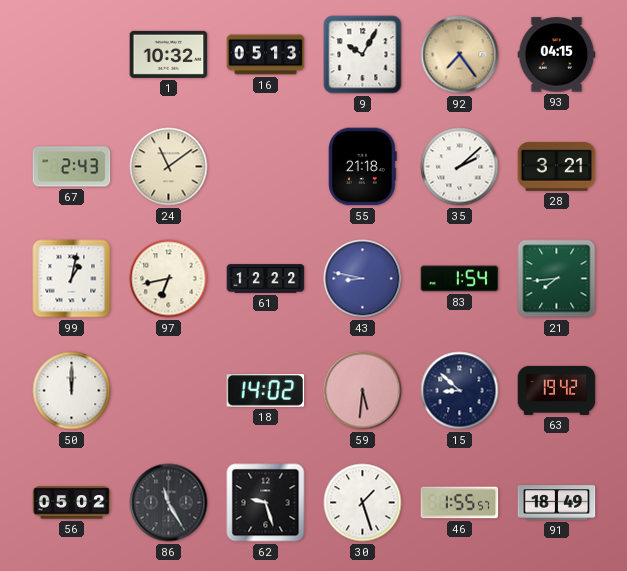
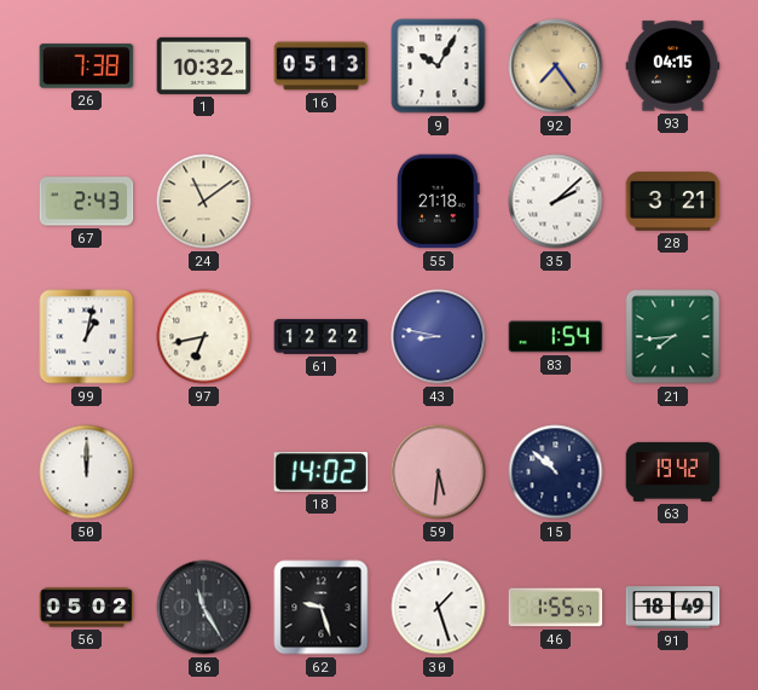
26: none -> 7:38 (87, 66)
15: 8:52 -> 10:52 (556, 472)
